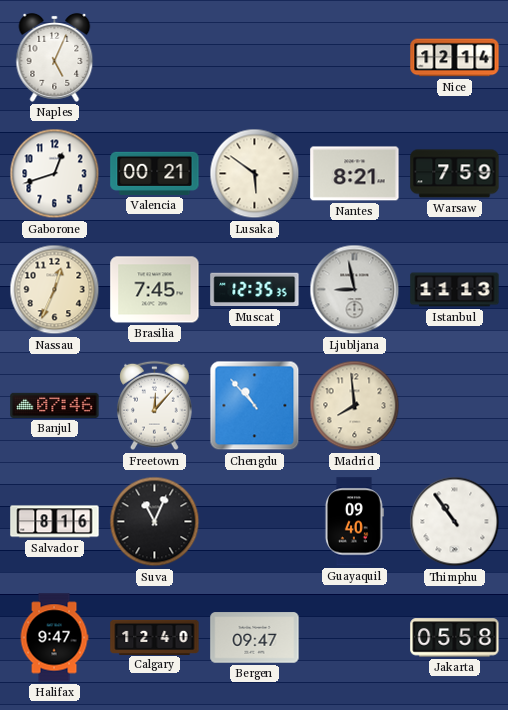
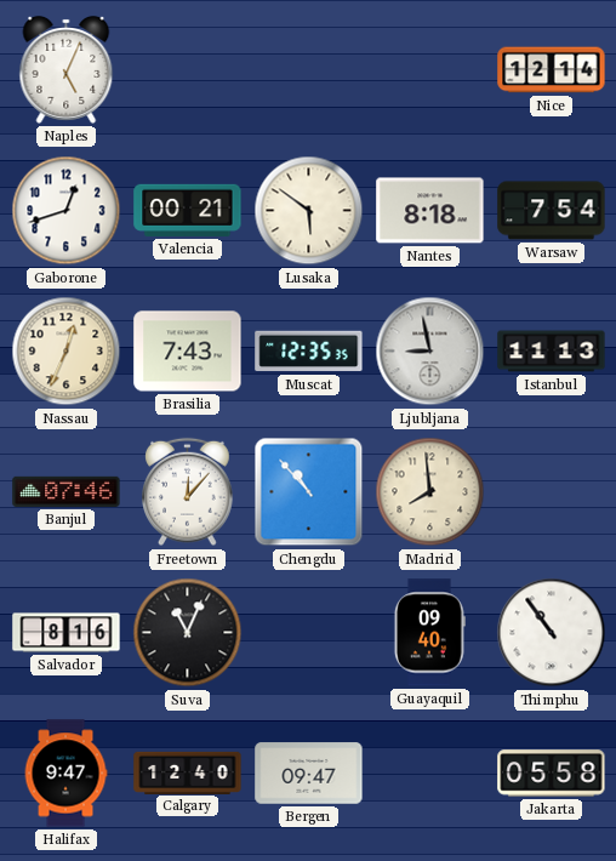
Nantes: 8:21 -> 8:18 (430, 211)
Warsaw: 7:59 -> 7:54 (552, 211)
Brasilia: 7:45 -> 7:43 (188, 352)
